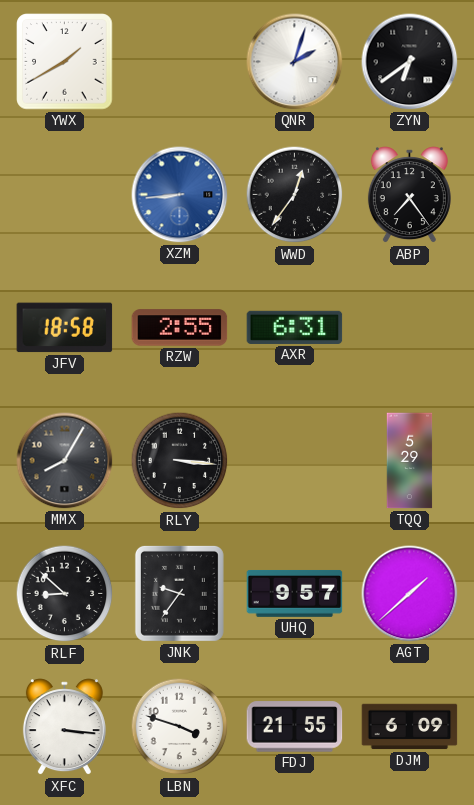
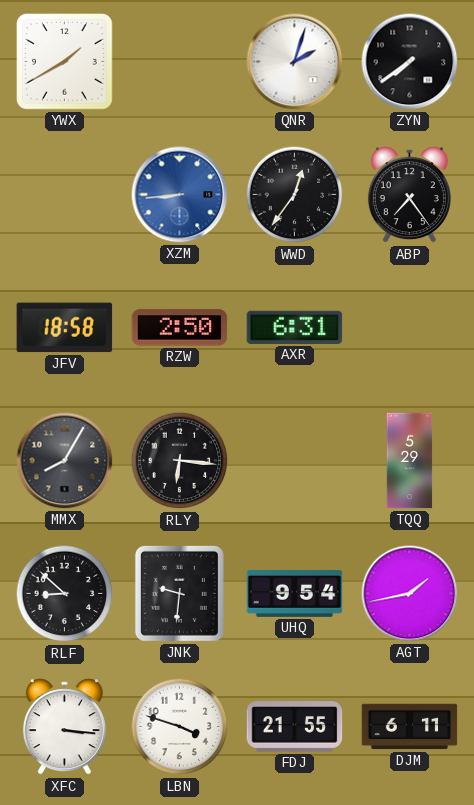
ZYN: 6:39 -> 7:39 (410, 62)
RZW: 2:55 -> 2:50 (180, 328)
RLY: 3:16 -> 6:16 (180, 461)
JNK: 9:36 -> 9:31 (179, 593)
UHQ: 9:57 -> 9:54 (295, 593)
AGT: 1:38 -> 1:43 (410, 594)
DJM: 6:09 -> 6:11 (410, 727)
